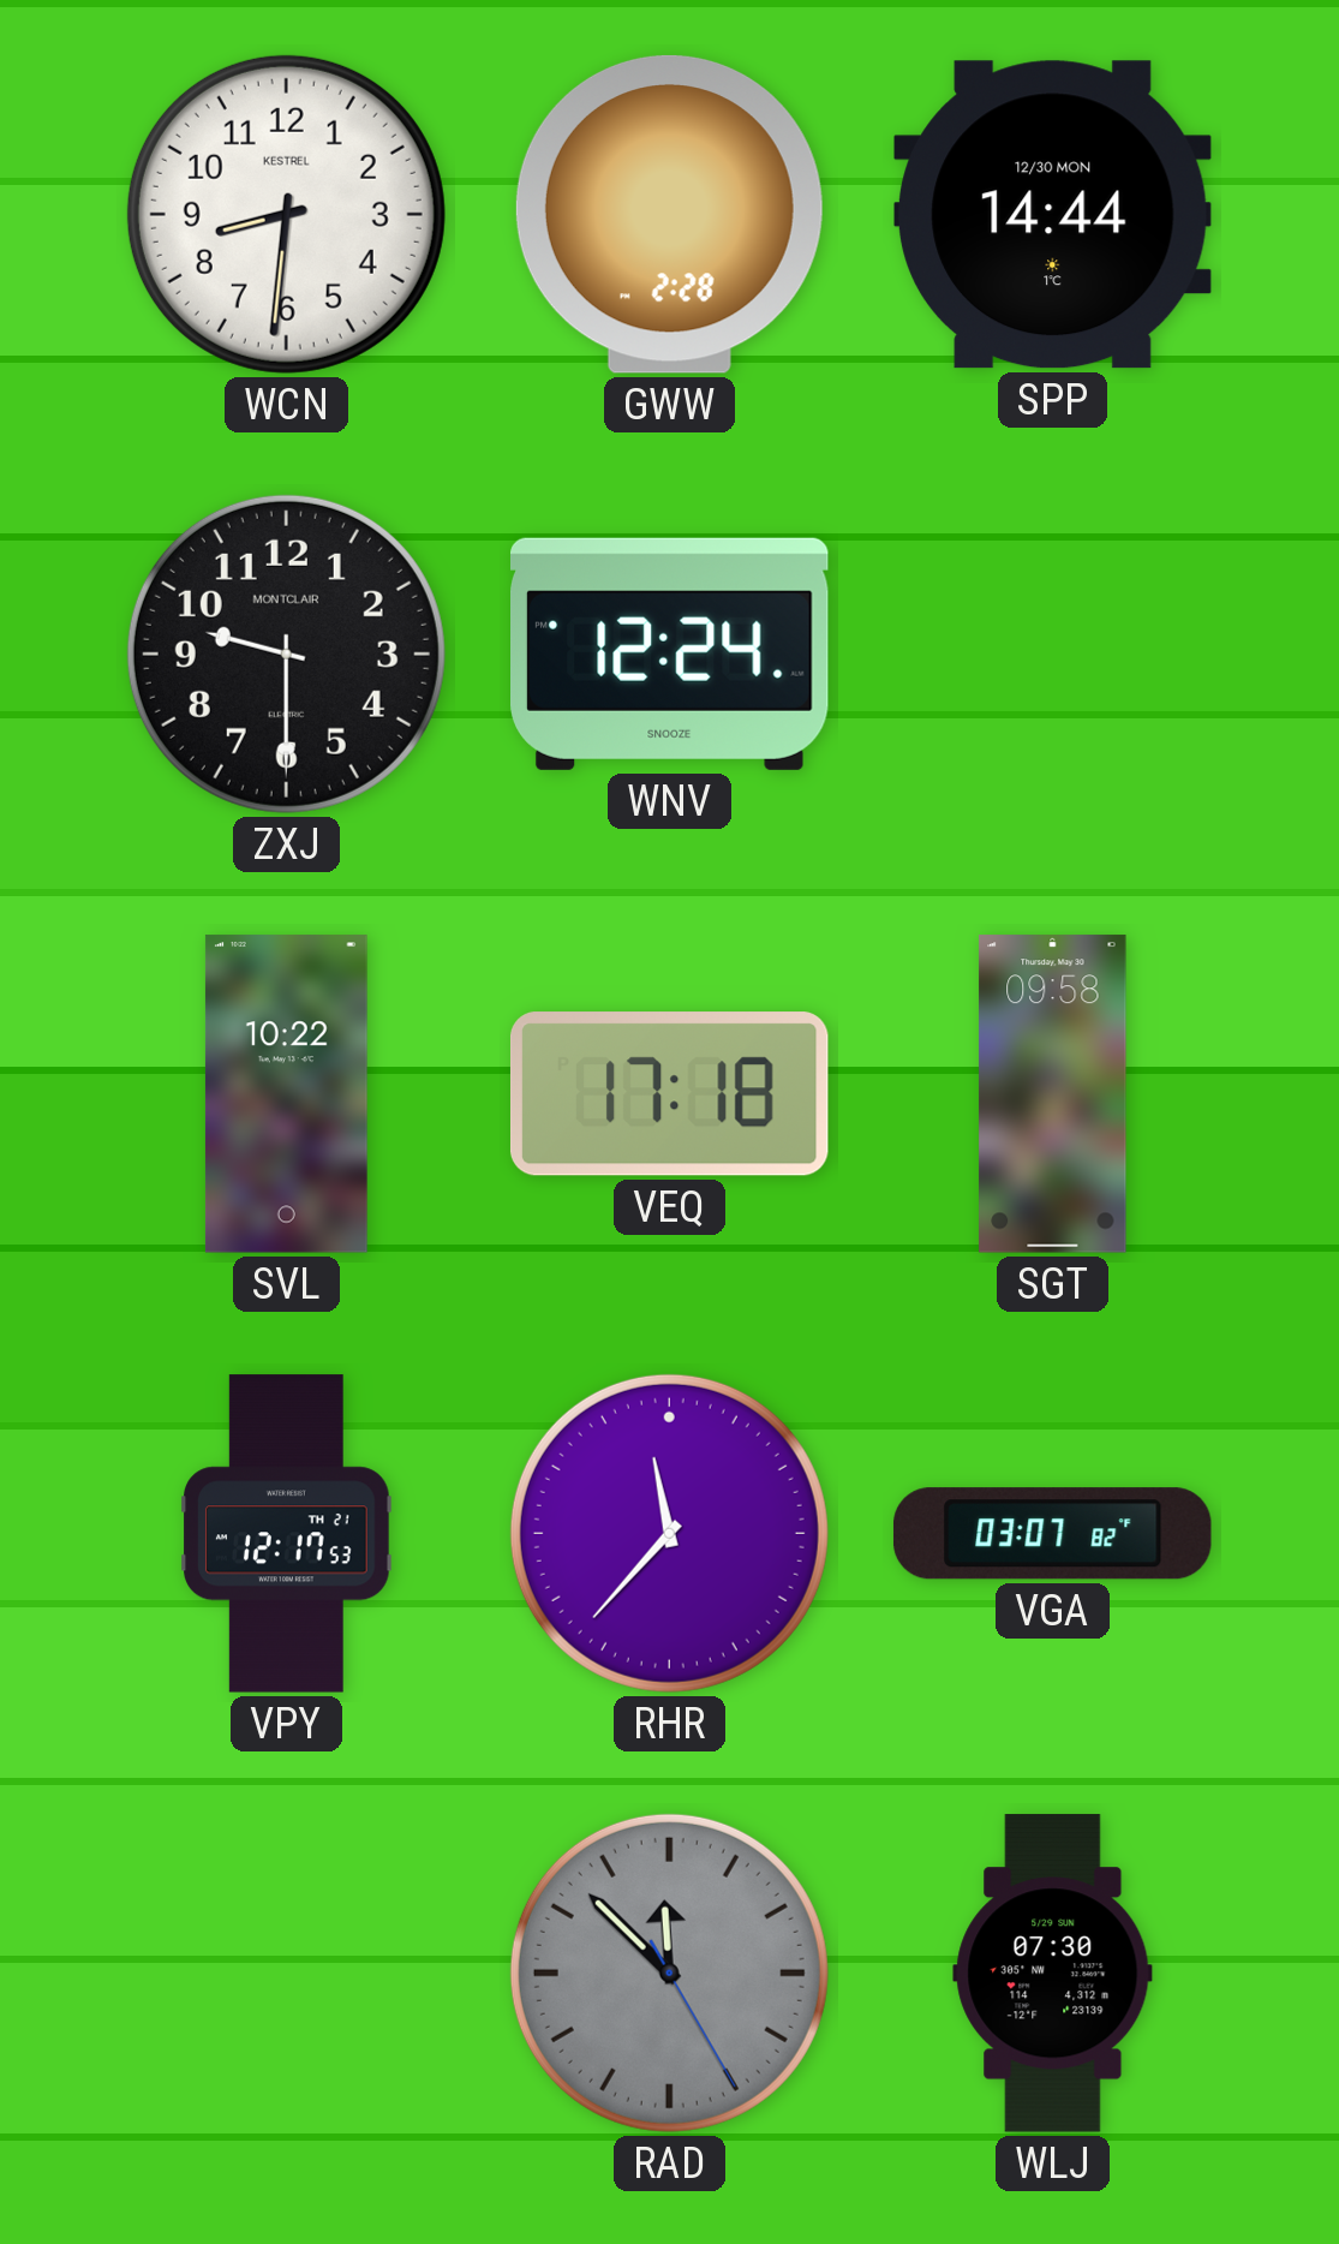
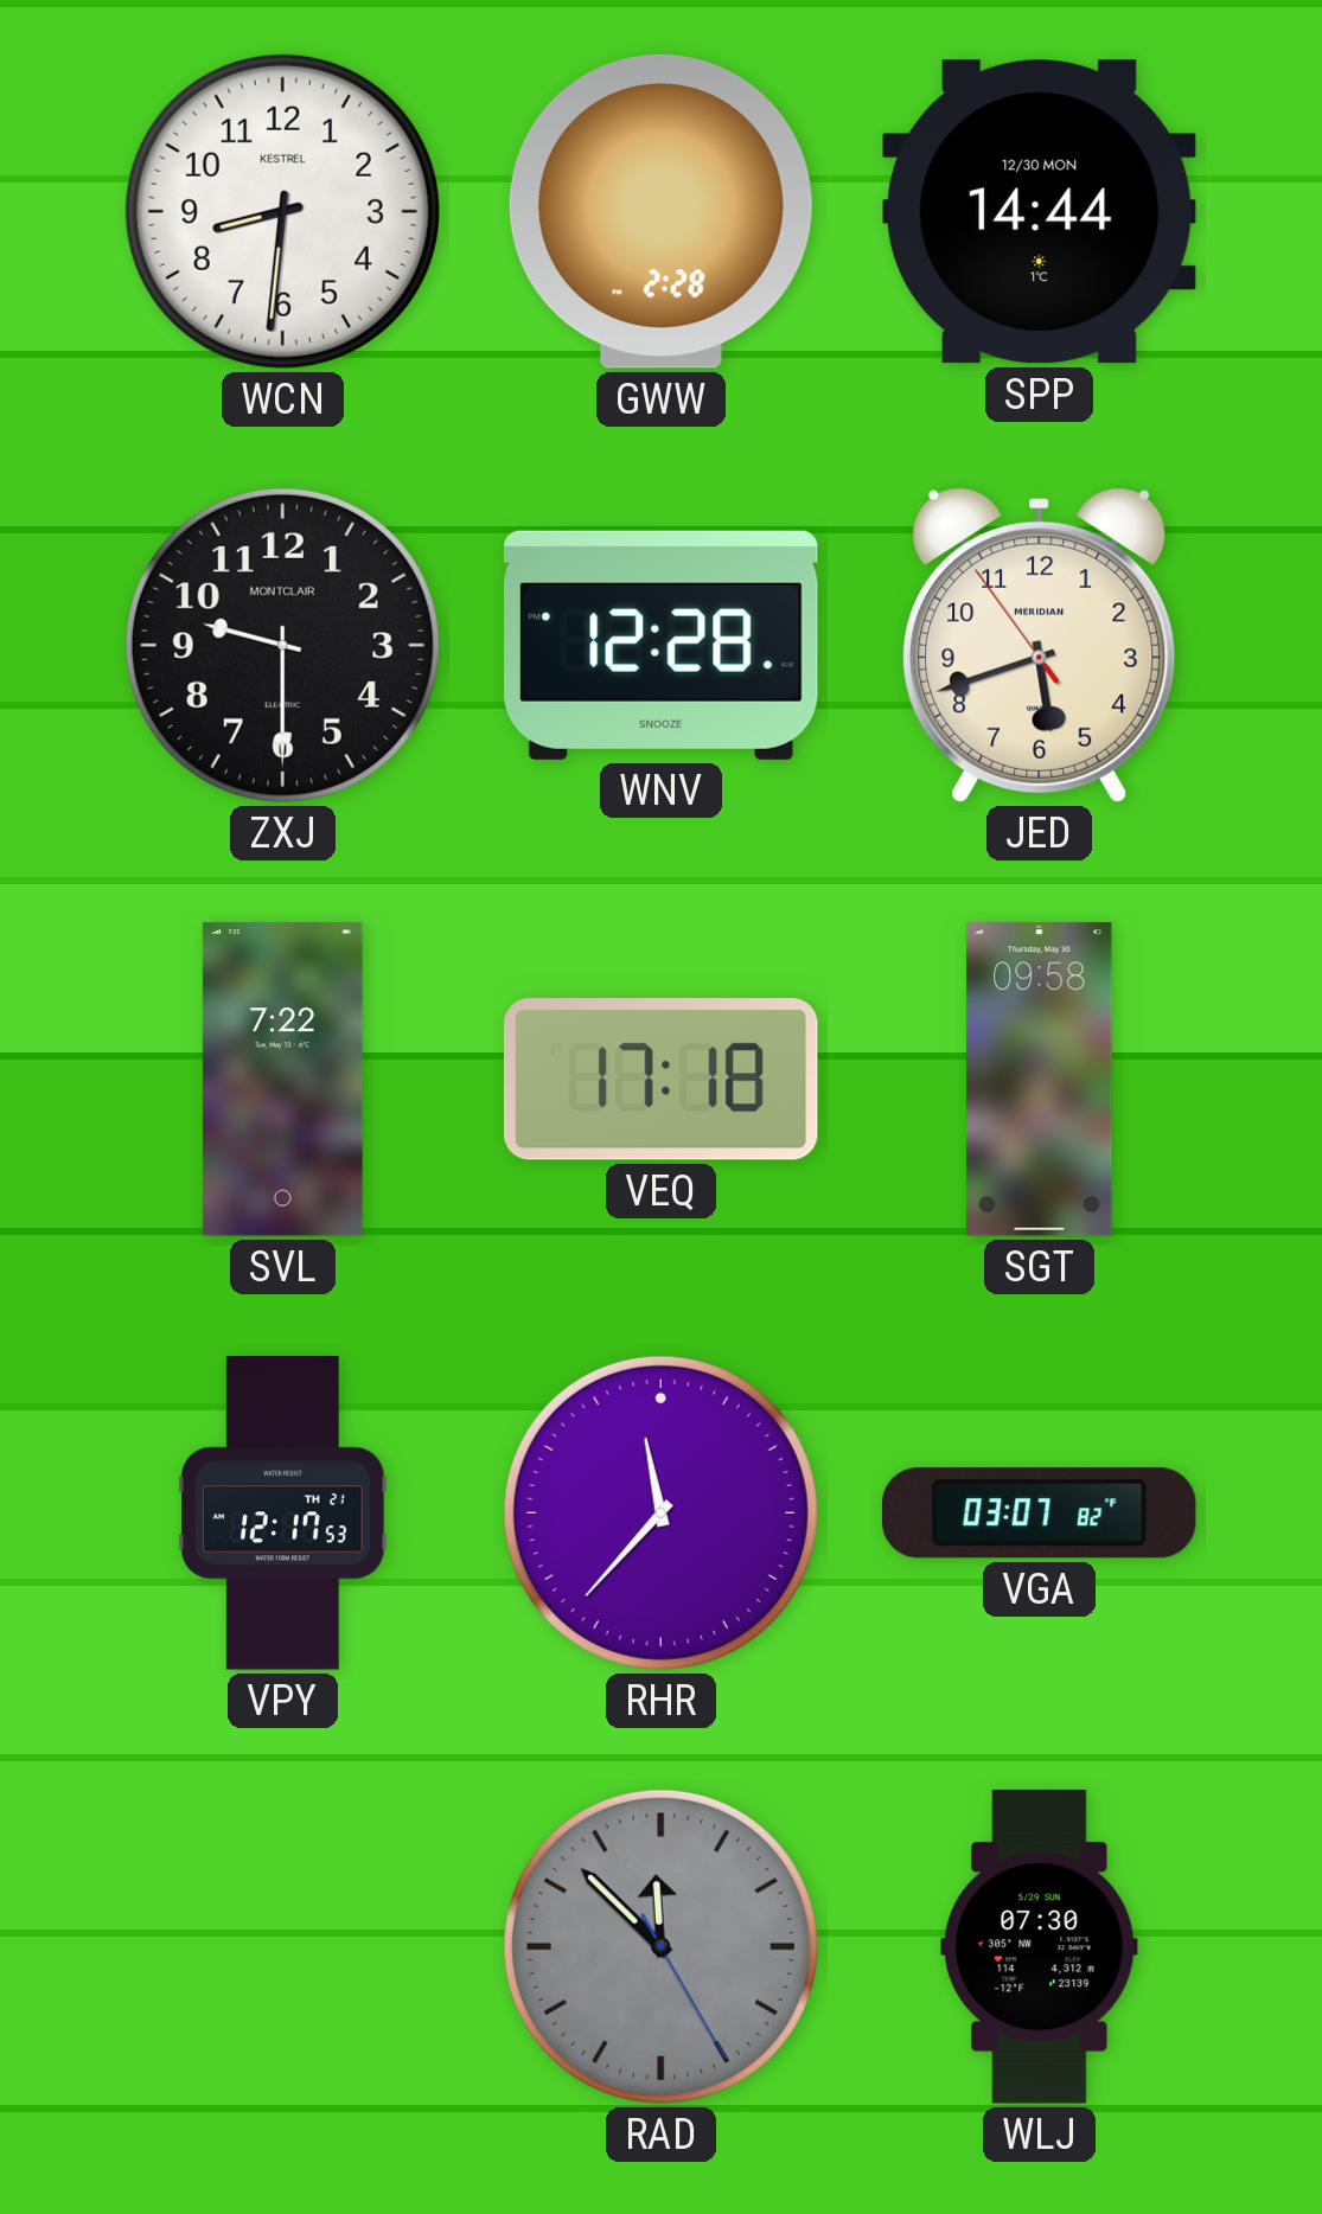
WNV: 12:24 -> 12:28 (662, 645)
JED: none -> 5:41 (1040, 645)
SVL: 10:22 -> 7:22 (282, 1080)
